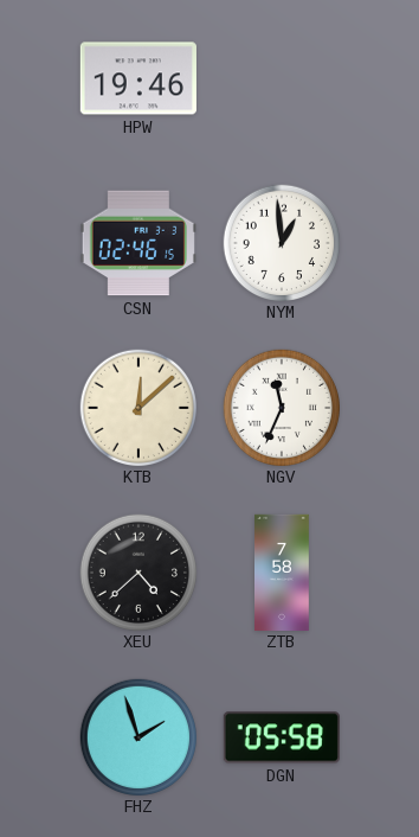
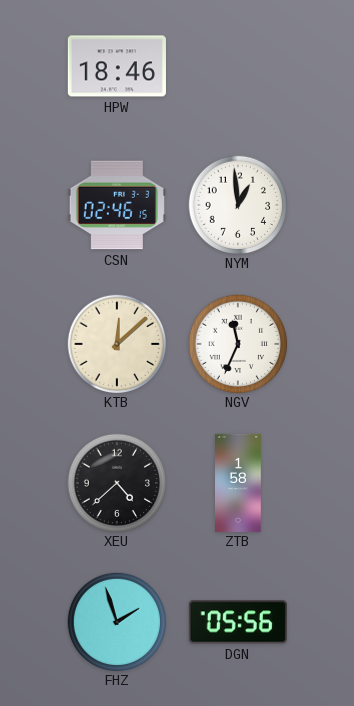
HPW: 19:46 -> 18:46 (117, 66)
ZTB: 7:58 -> 1:58 (239, 482)
DGN: 05:58 -> 05:56 (238, 622)
